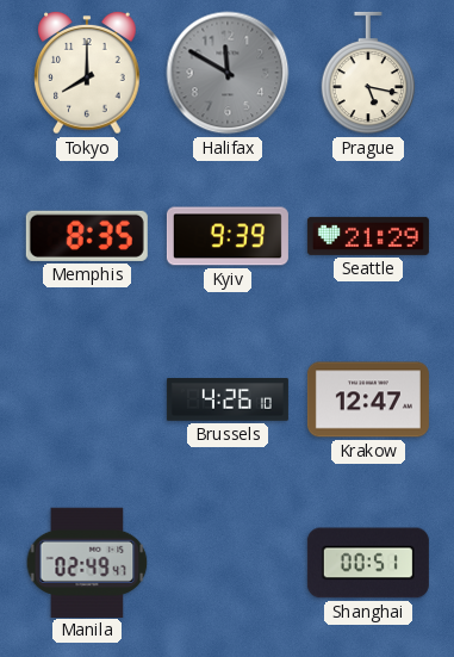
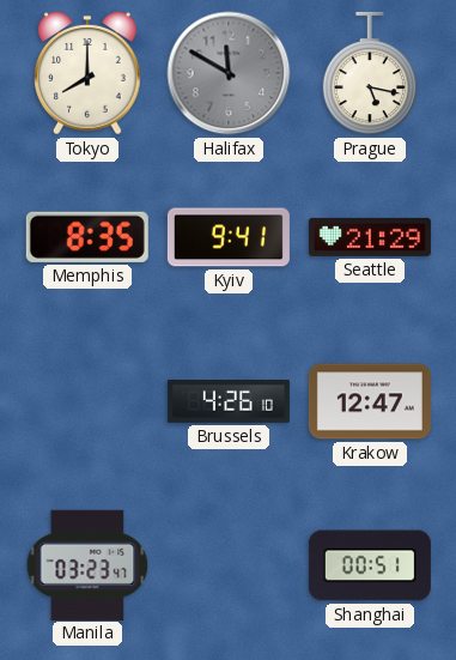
Kyiv: 9:39 -> 9:41 (229, 237)
Manila: 02:49 -> 03:23 (87, 564)
